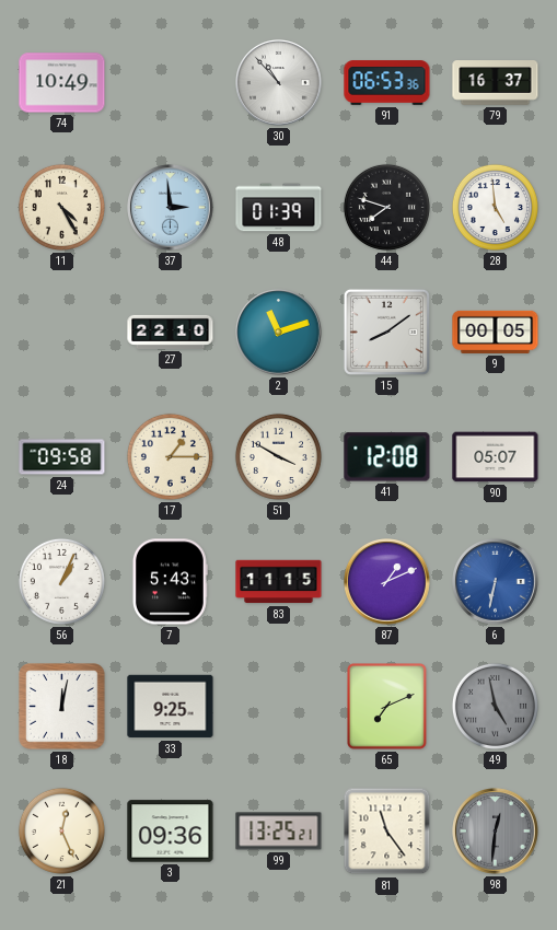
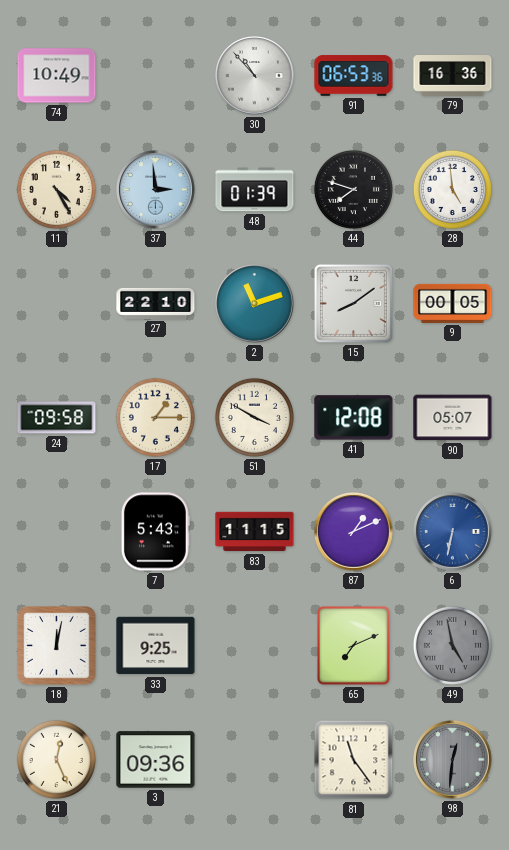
79: 16:37 -> 16:36 (453, 76)
56: 1:04 -> none (61, 581)
99: 13:25 -> none (279, 832)
